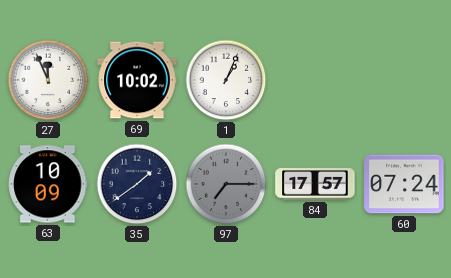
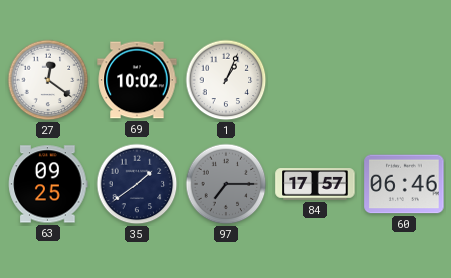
27: 11:56 -> 12:21 (48, 80)
63: 10:09 -> 09:25 (48, 184)
60: 07:24 -> 06:46 (404, 184)
